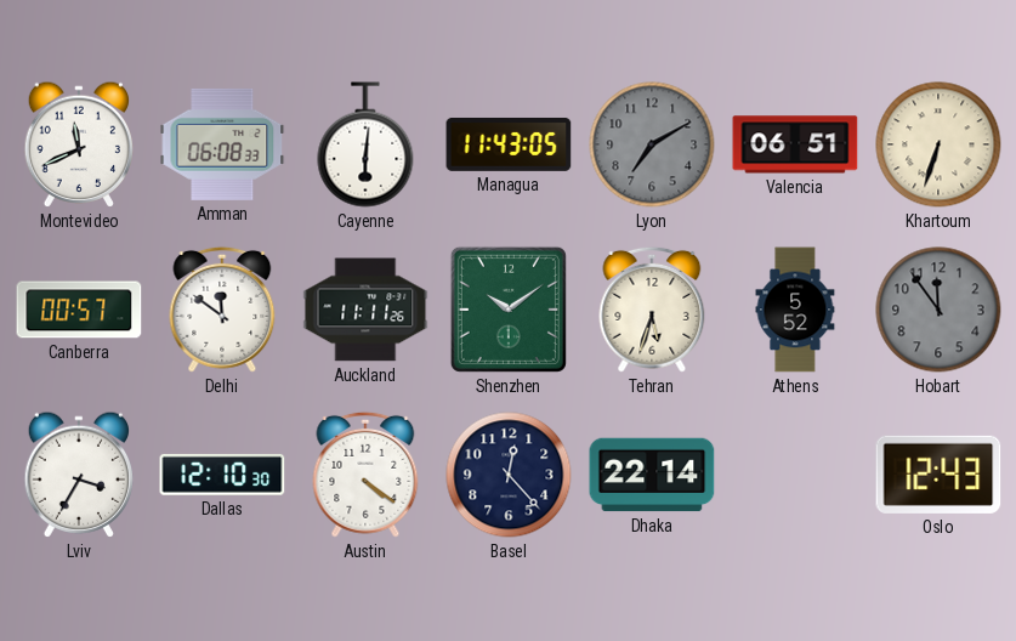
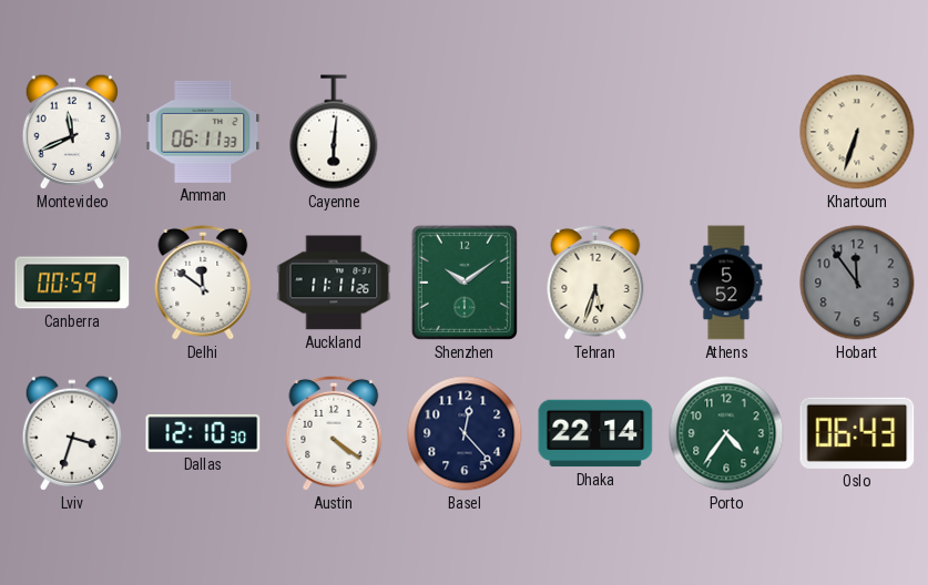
Amman: 06:08 -> 06:11 (203, 132)
Managua: 11:43 -> none (509, 144)
Lyon: 7:10 -> none (652, 144)
Valencia: 06:51 -> none (795, 144)
Canberra: 00:57 -> 00:59 (72, 283)
Lviv: 3:35 -> 3:33 (72, 433)
Porto: none -> 4:36 (726, 433)
Oslo: 12:43 -> 06:43 (857, 433)
